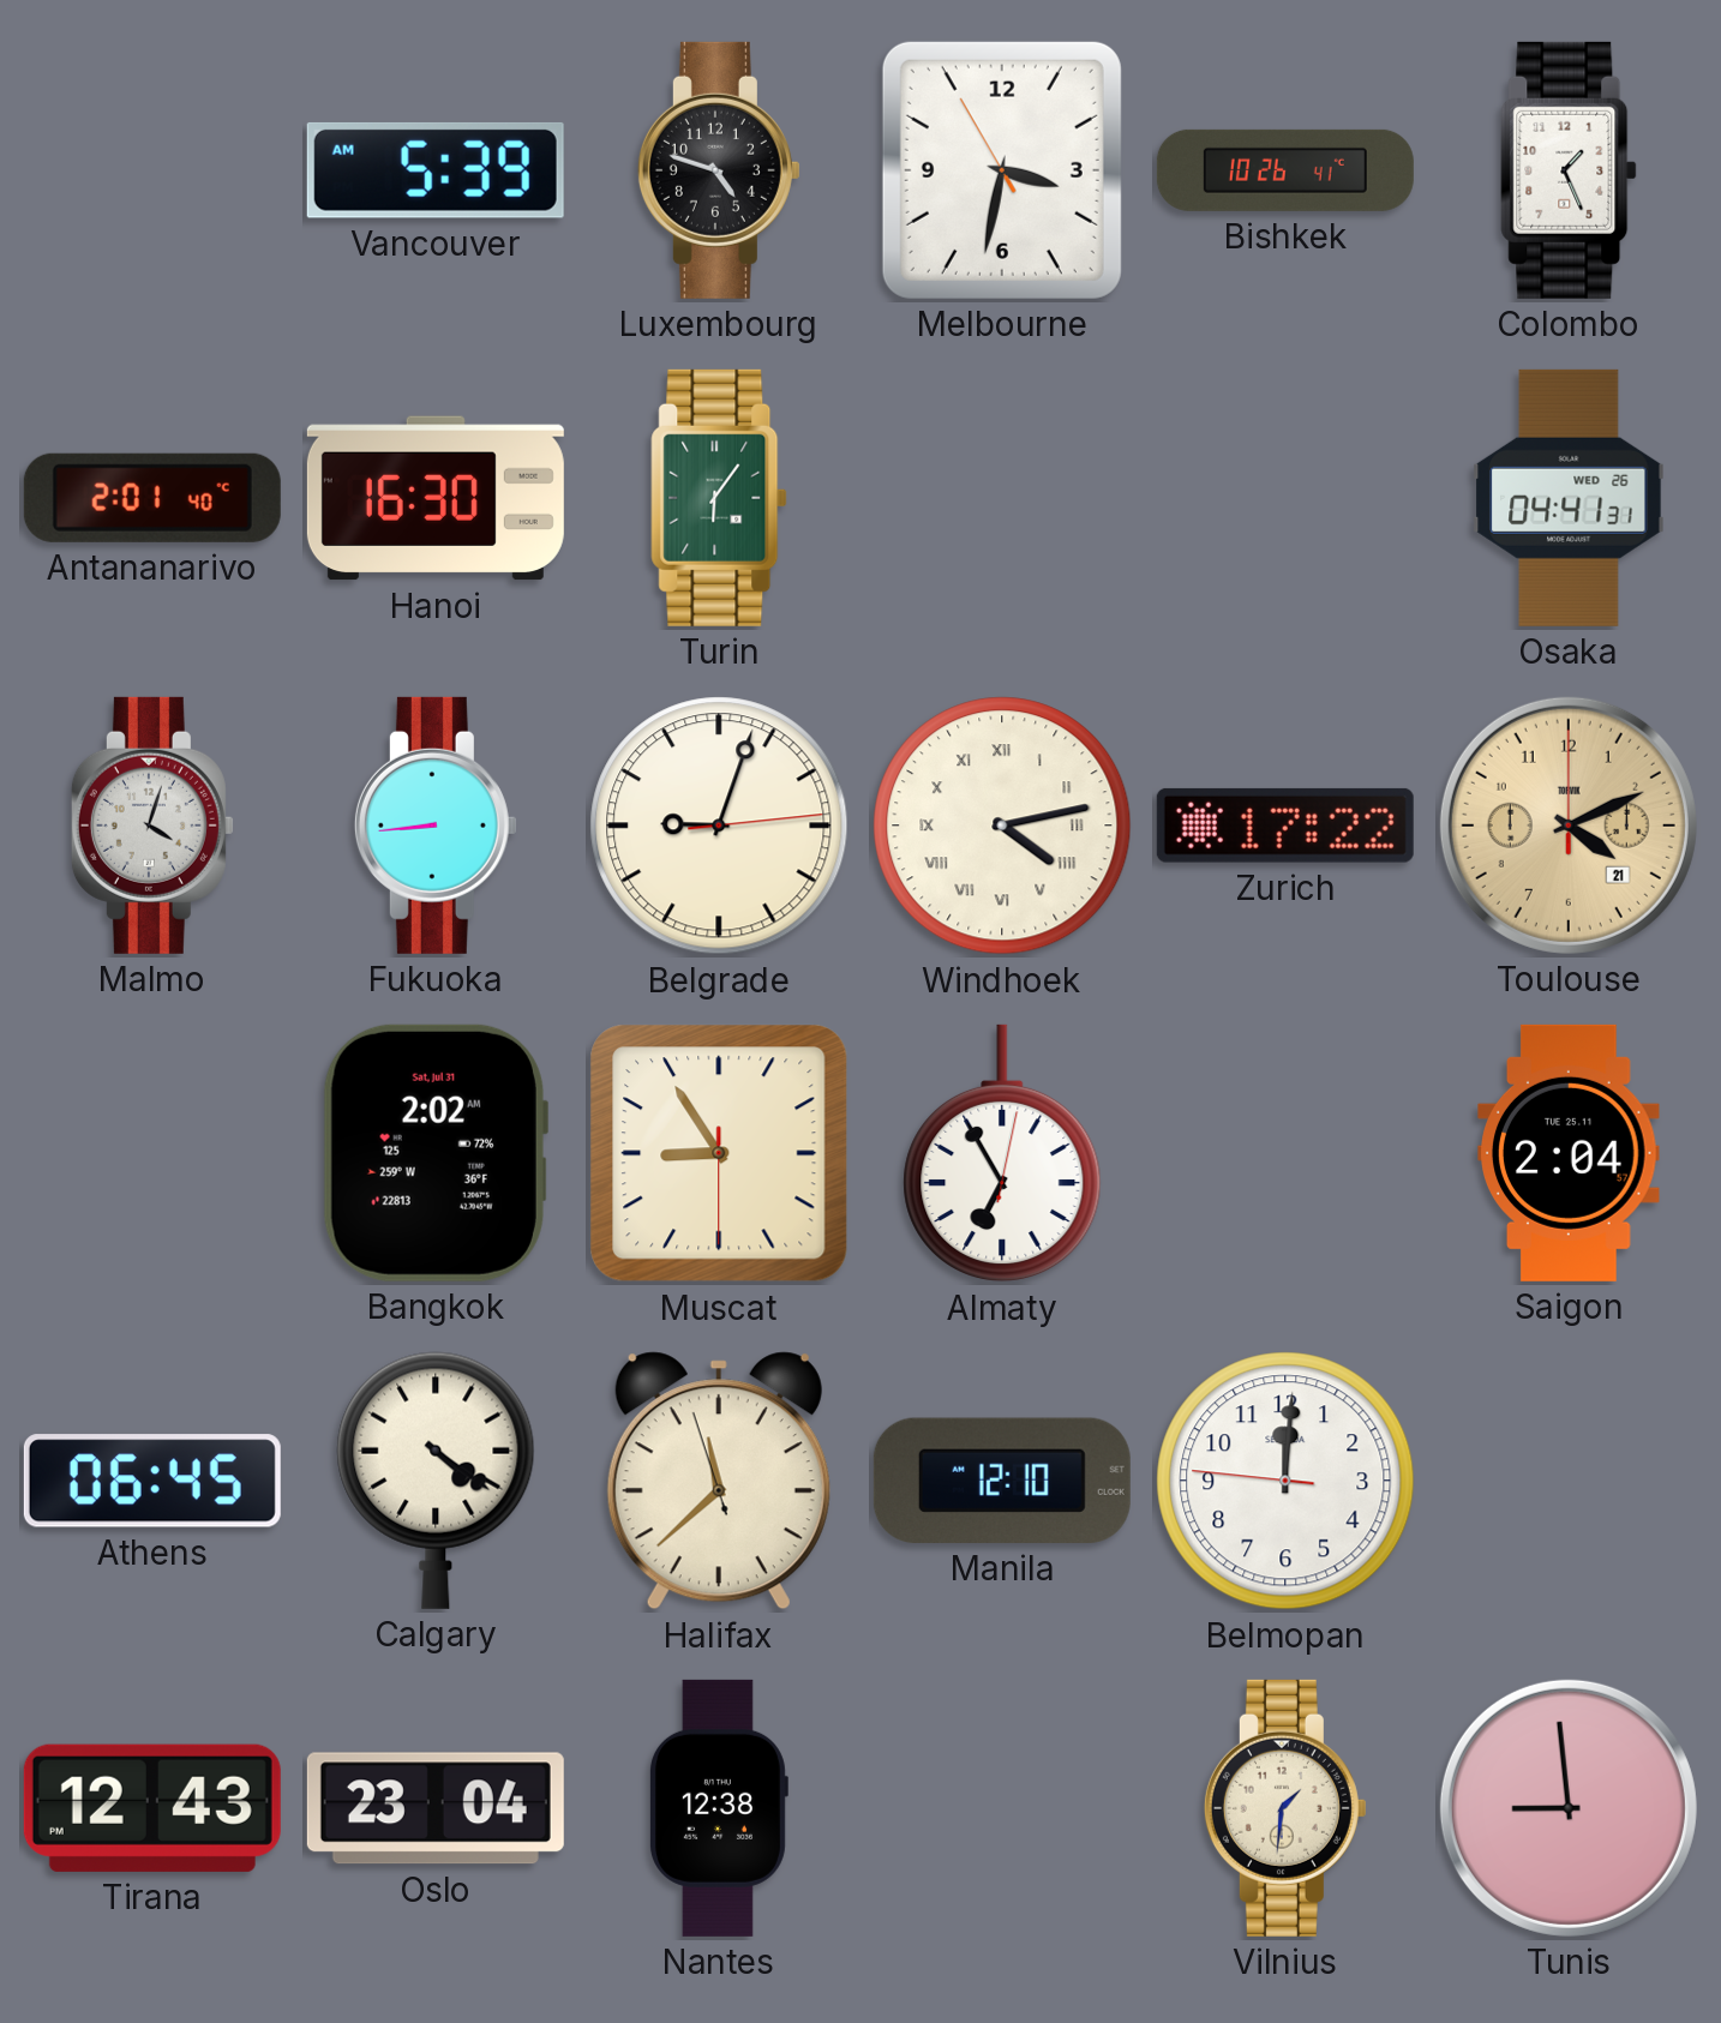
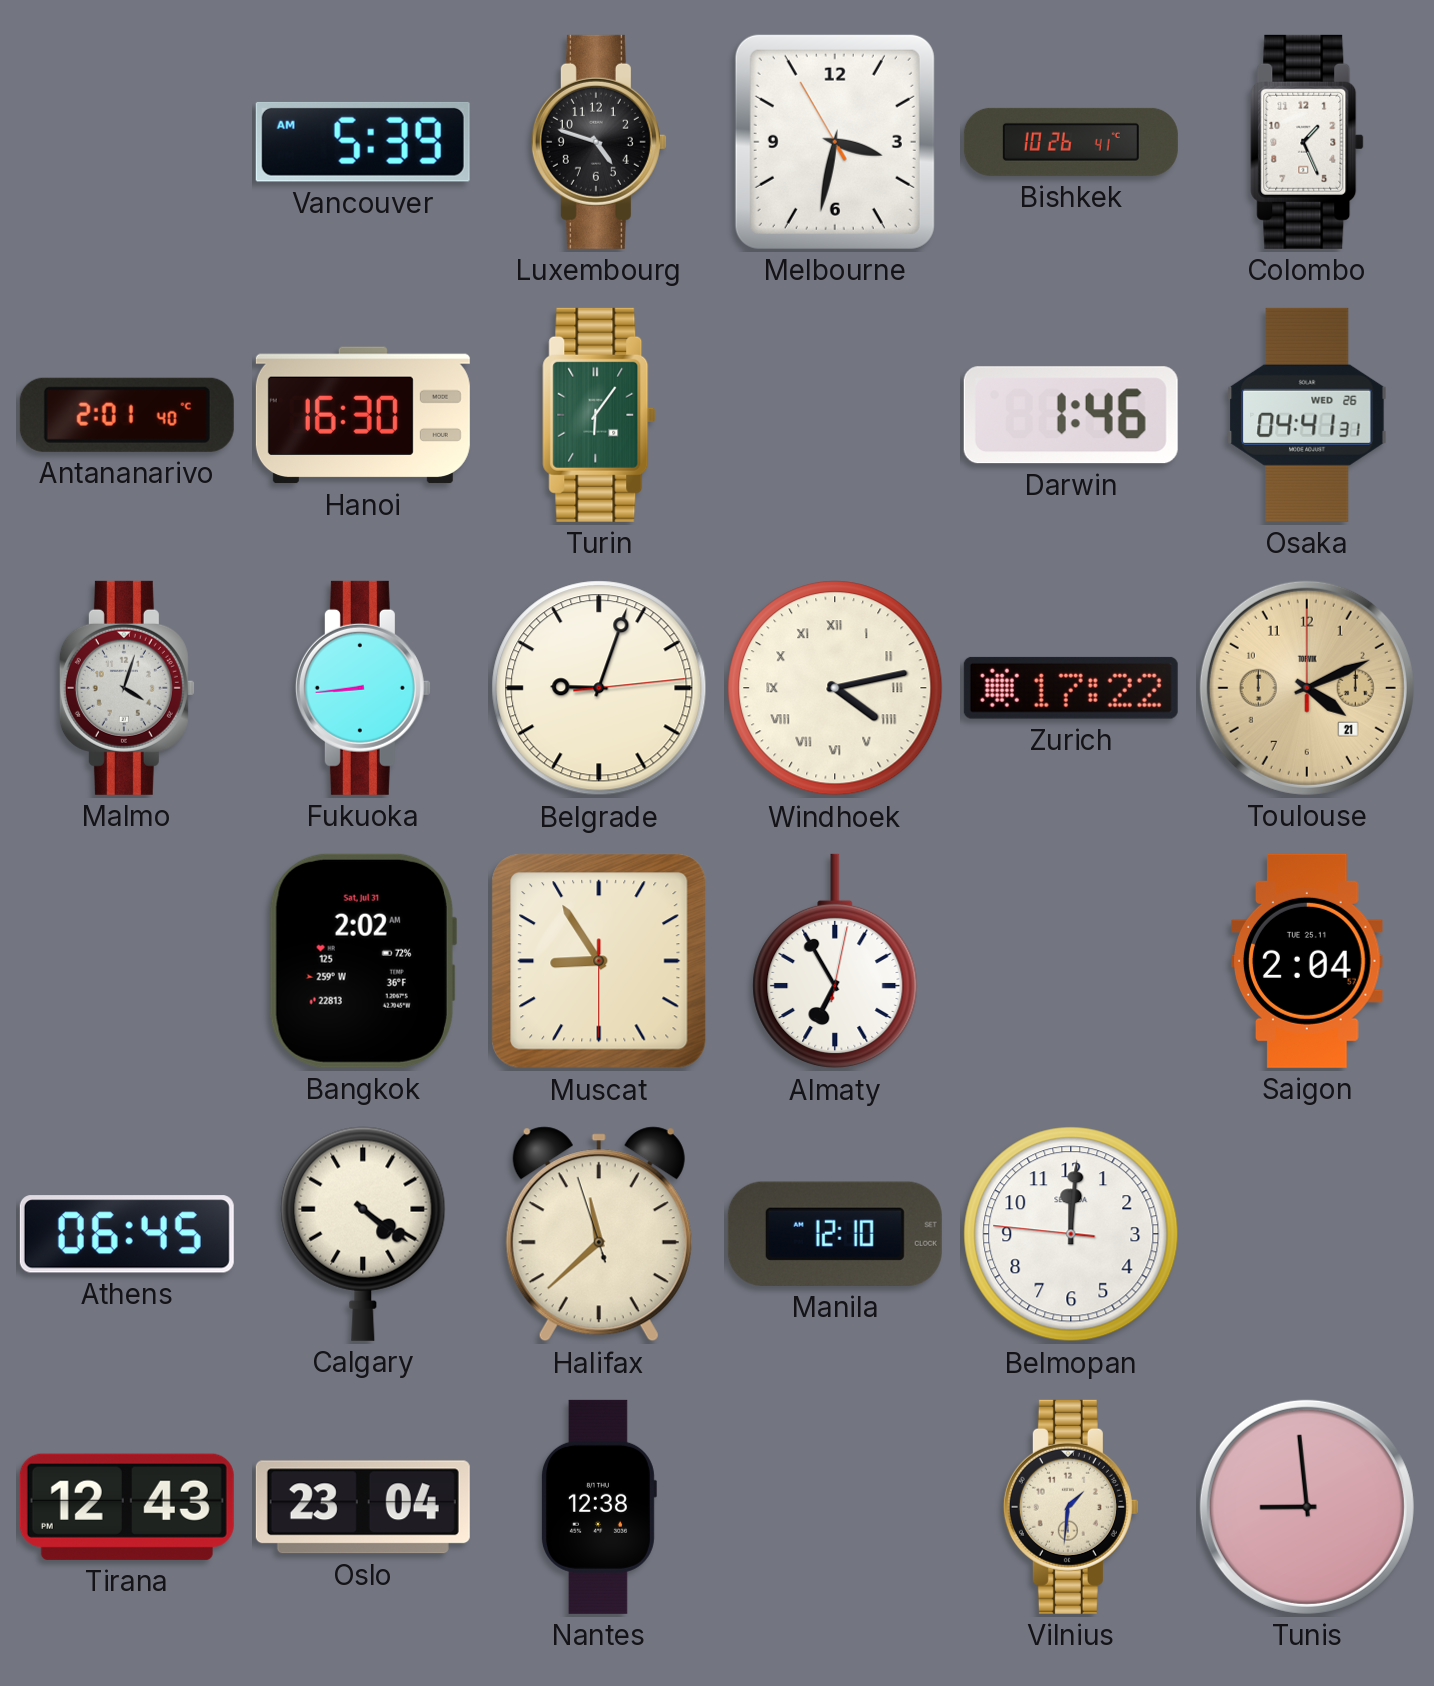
Darwin: none -> 1:46 (1071, 415)
